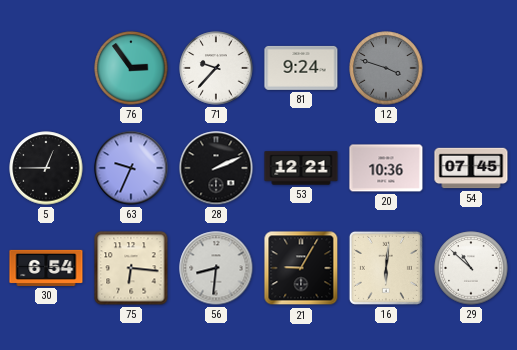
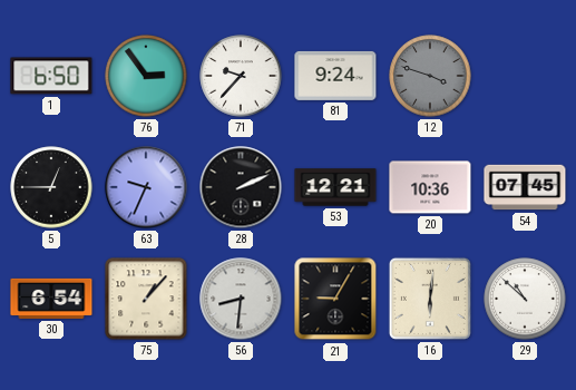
1: none -> 6:50 (51, 76)
75: 6:16 -> 1:07 (146, 299)
